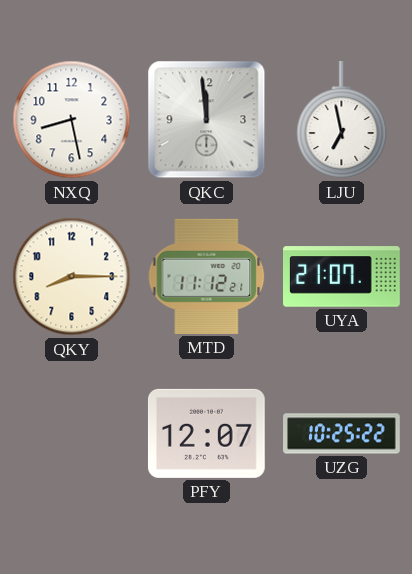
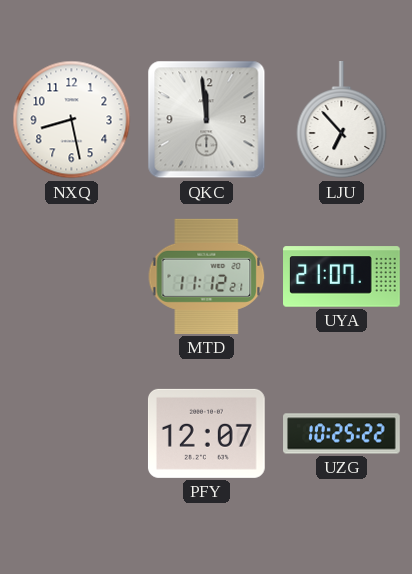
LJU: 6:58 -> 6:53 (342, 121)
QKY: 8:15 -> none (72, 277)
